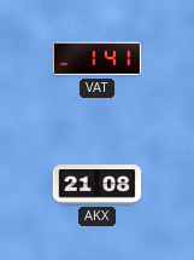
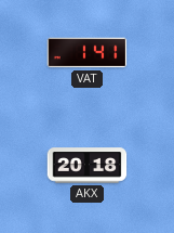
AKX: 21:08 -> 20:18 (88, 166)
